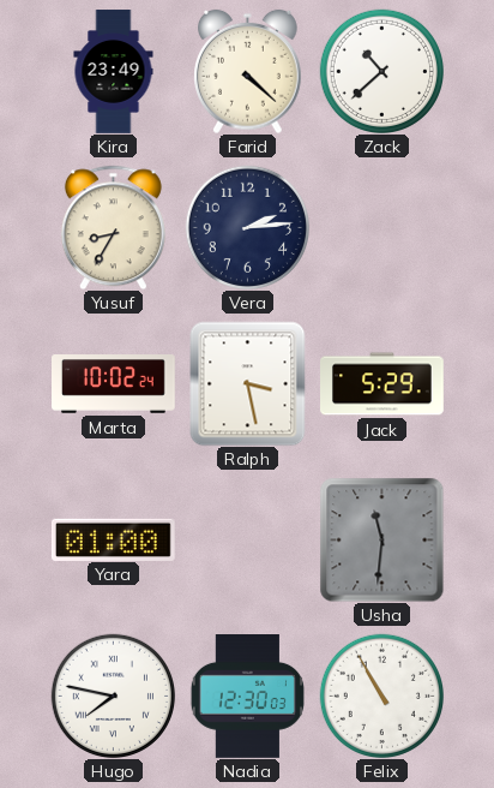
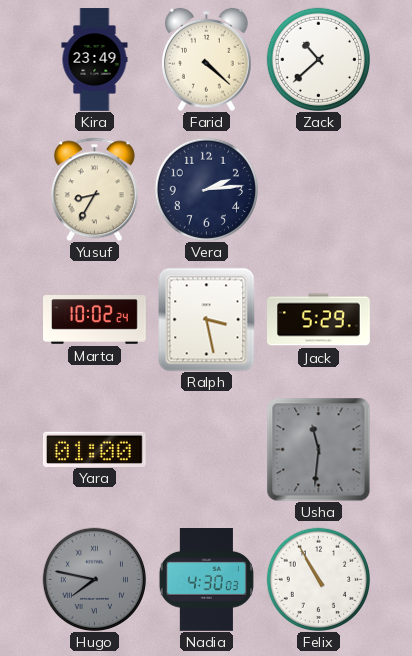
Hugo dial: white -> grey (94, 579)
Nadia: 12:30 -> 4:30 (206, 580)
